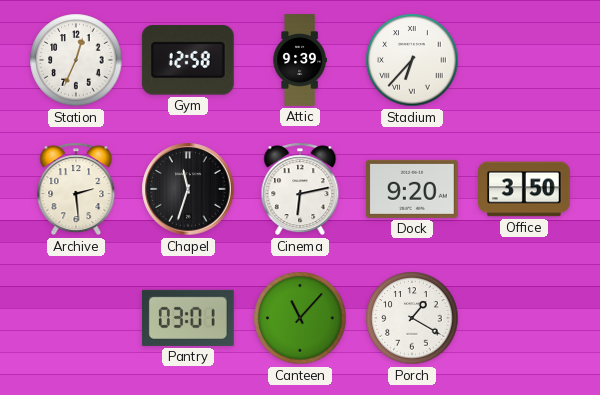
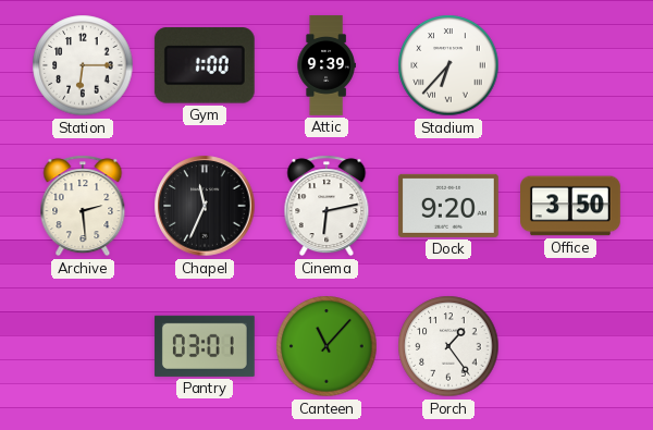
Station: 12:34 -> 6:15 (83, 65)
Gym: 12:58 -> 1:00 (205, 65)
Chapel: 11:33 -> 11:34 (205, 206)
Porch: 1:20 -> 1:24 (448, 346)
